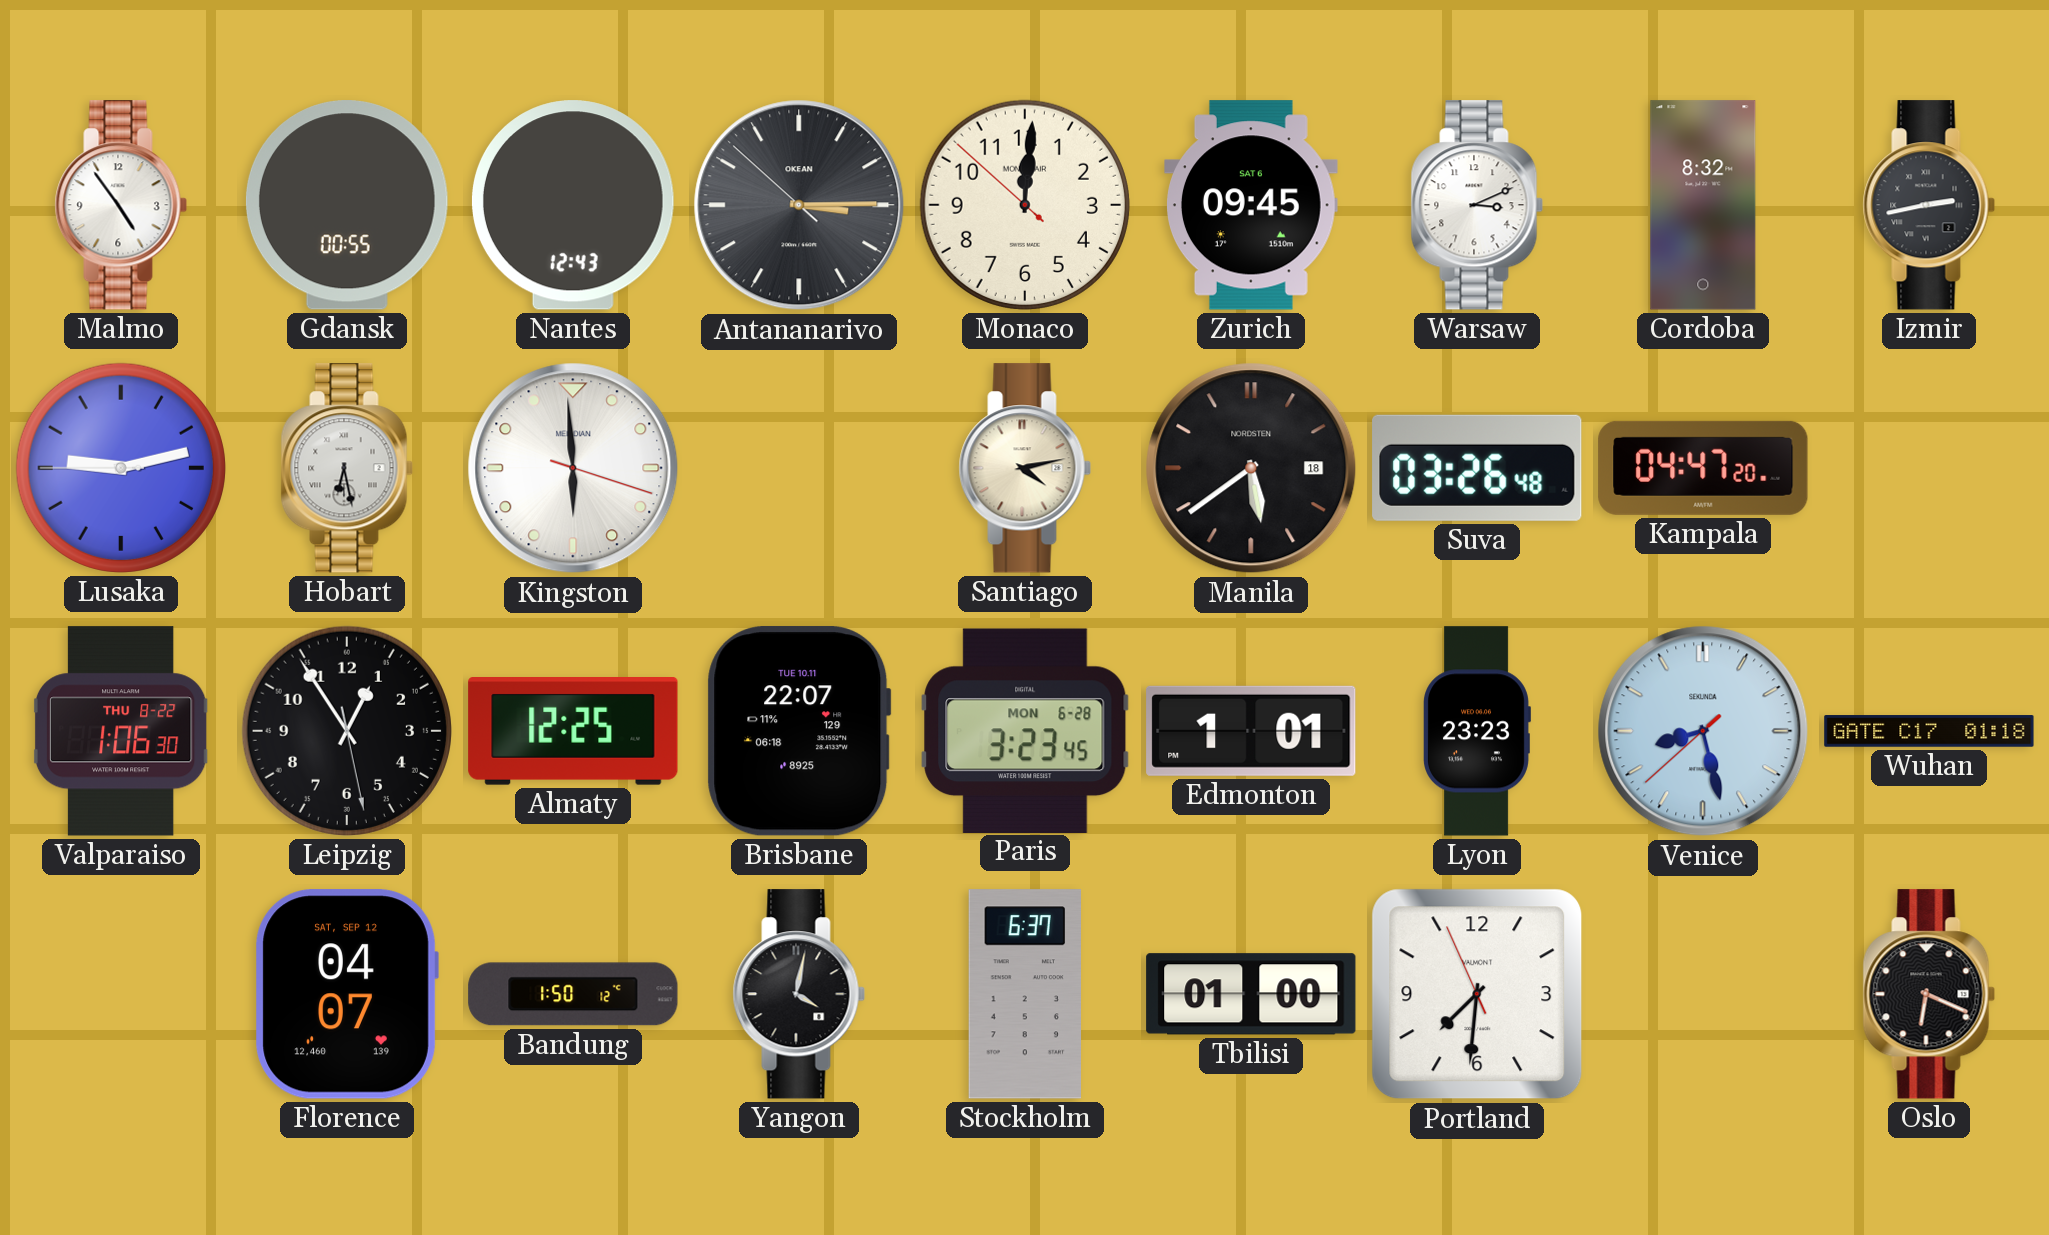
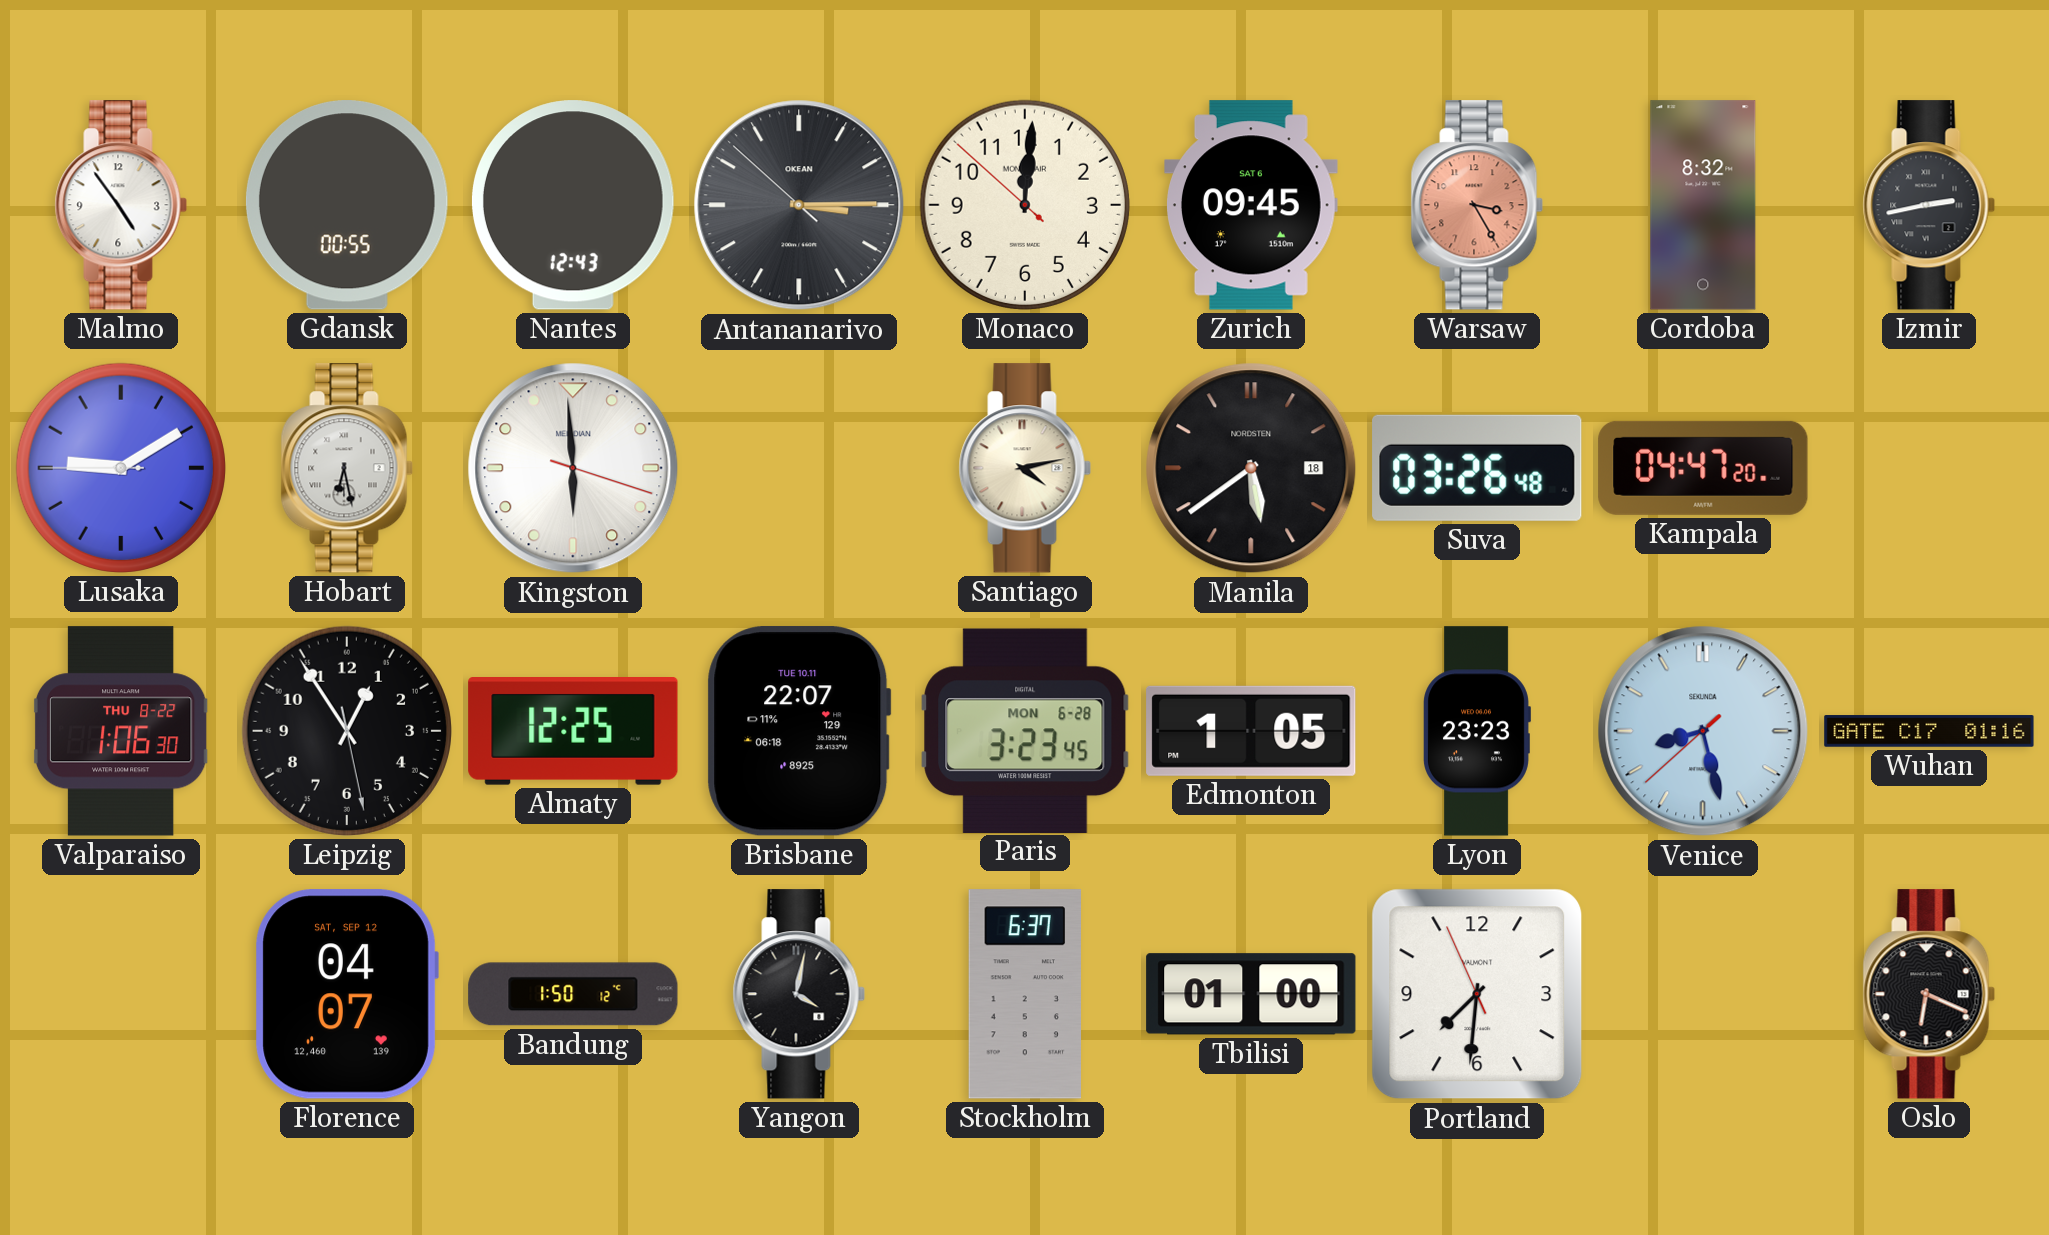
Warsaw: 3:11 -> 3:25 (1477, 205)
Warsaw dial: white -> salmon (1477, 205)
Lusaka: 9:12 -> 9:09 (121, 468)
Edmonton: 1:01 -> 1:05 (1251, 731)
Wuhan: 01:18 -> 01:16 (1929, 731)
